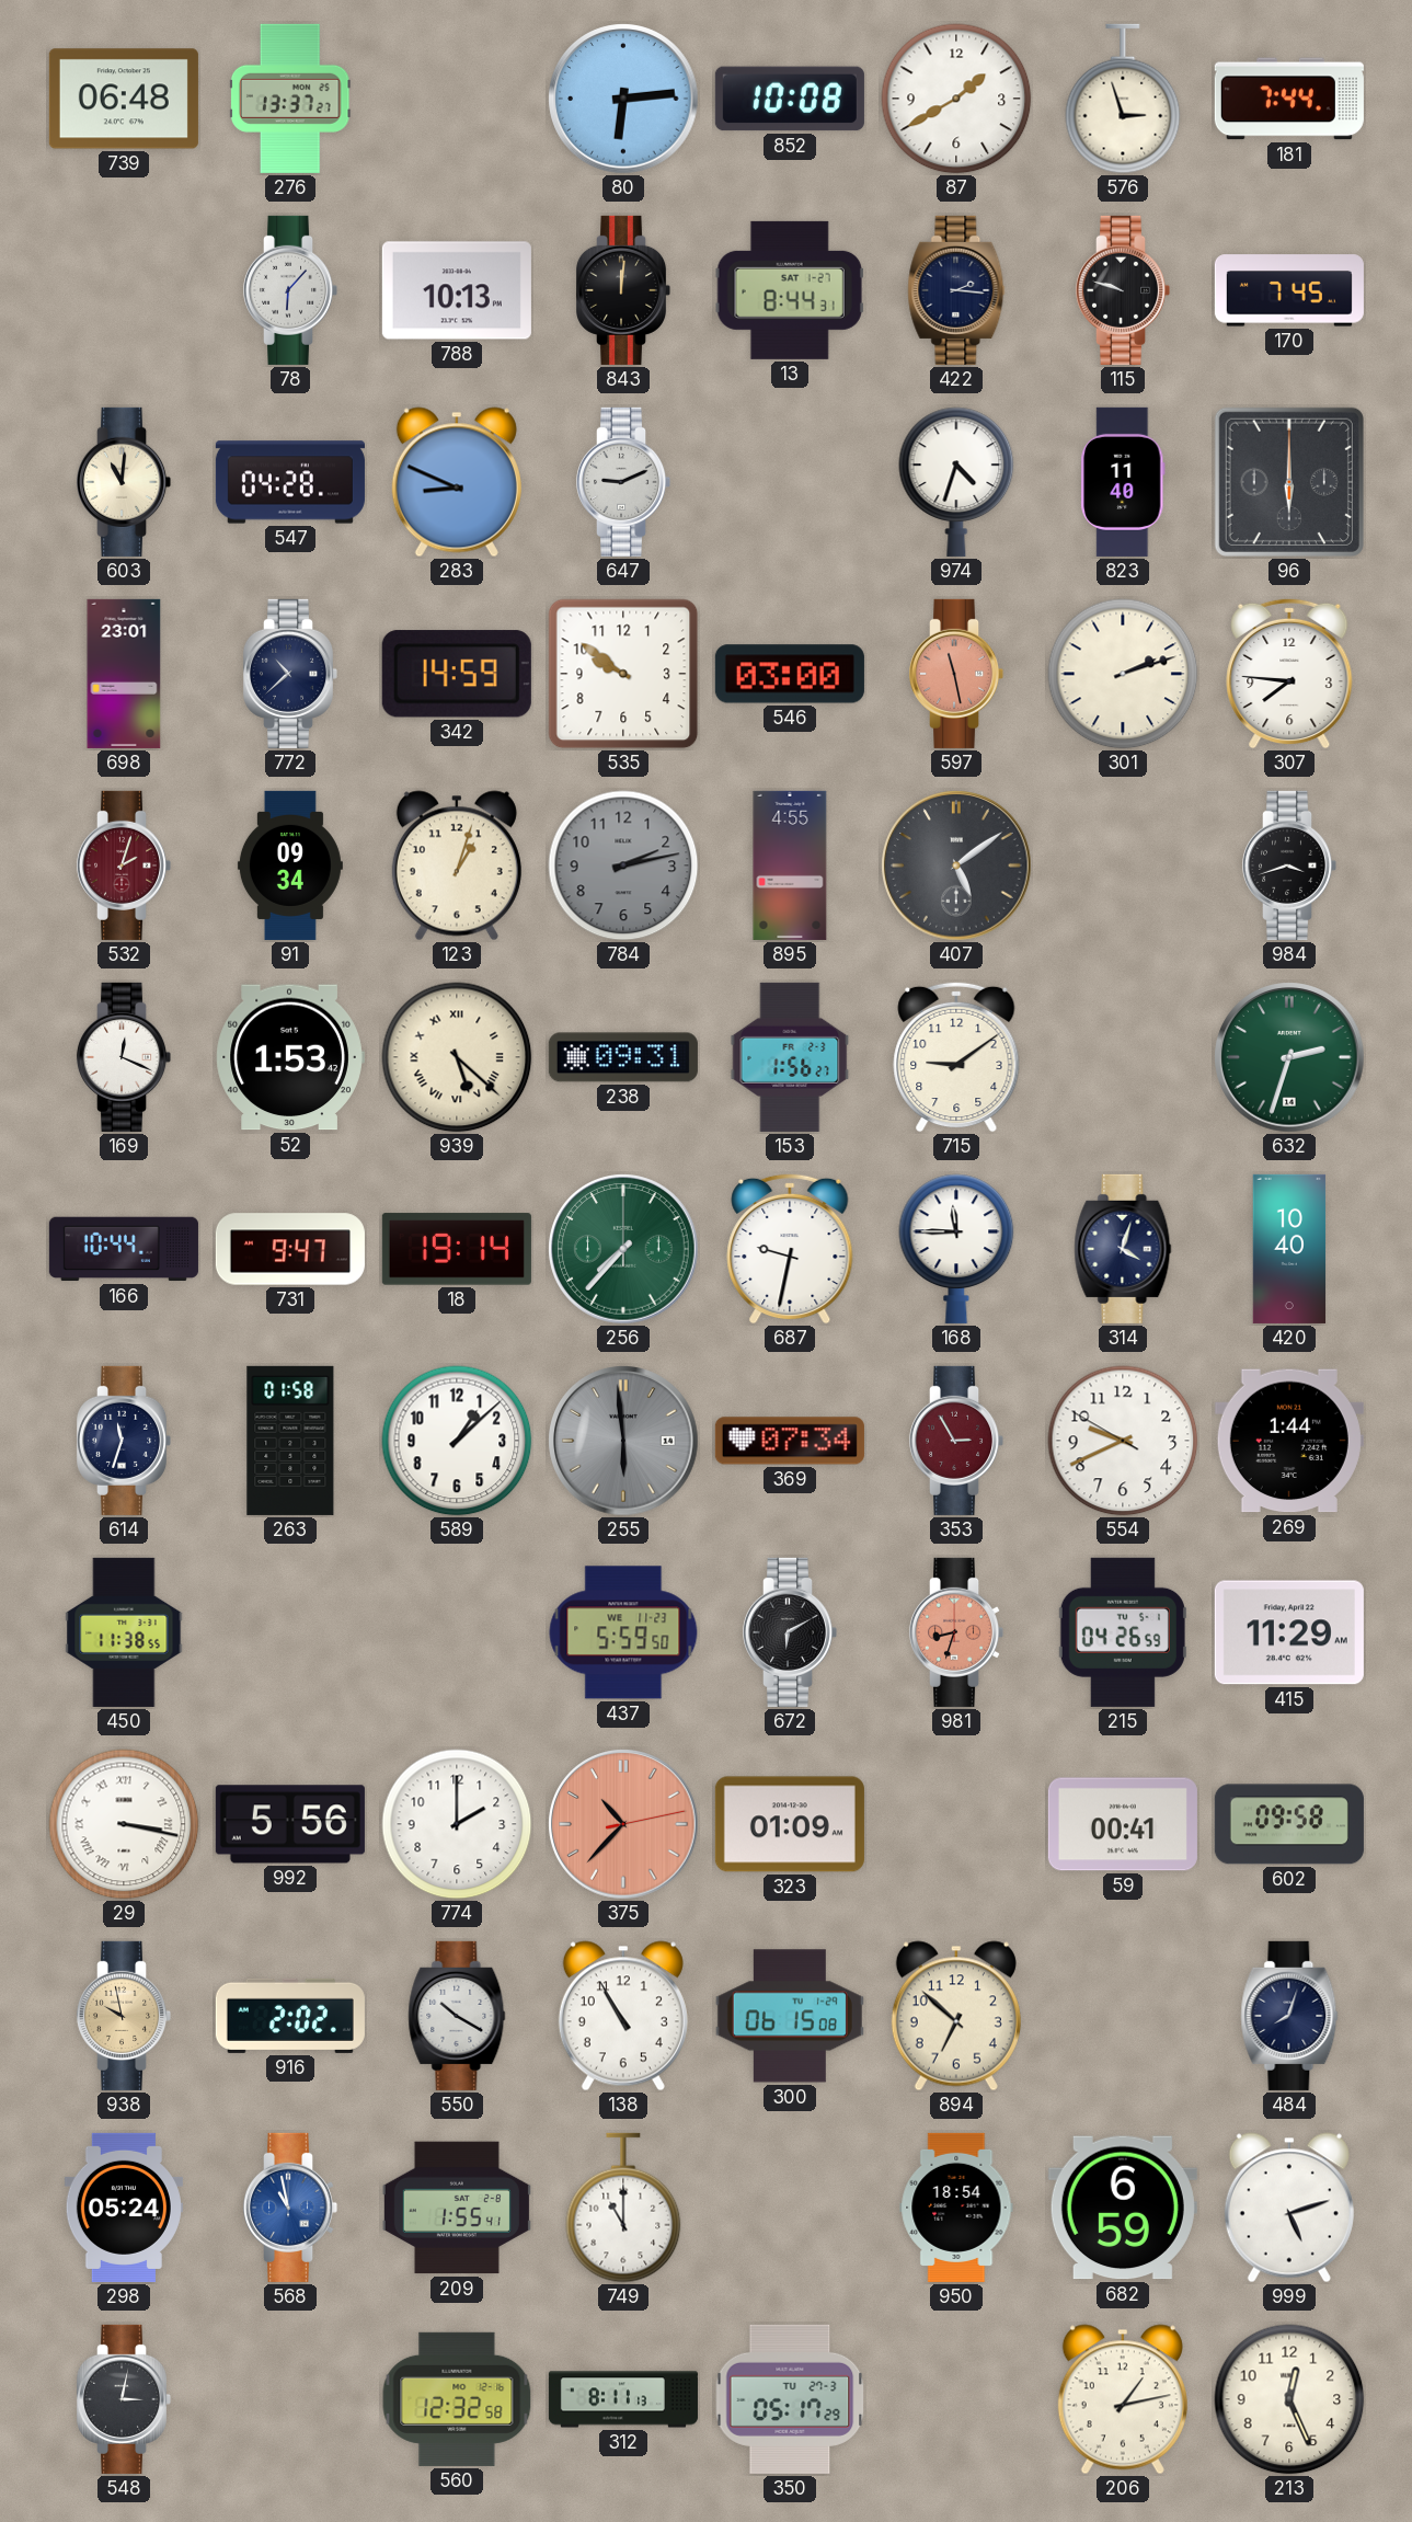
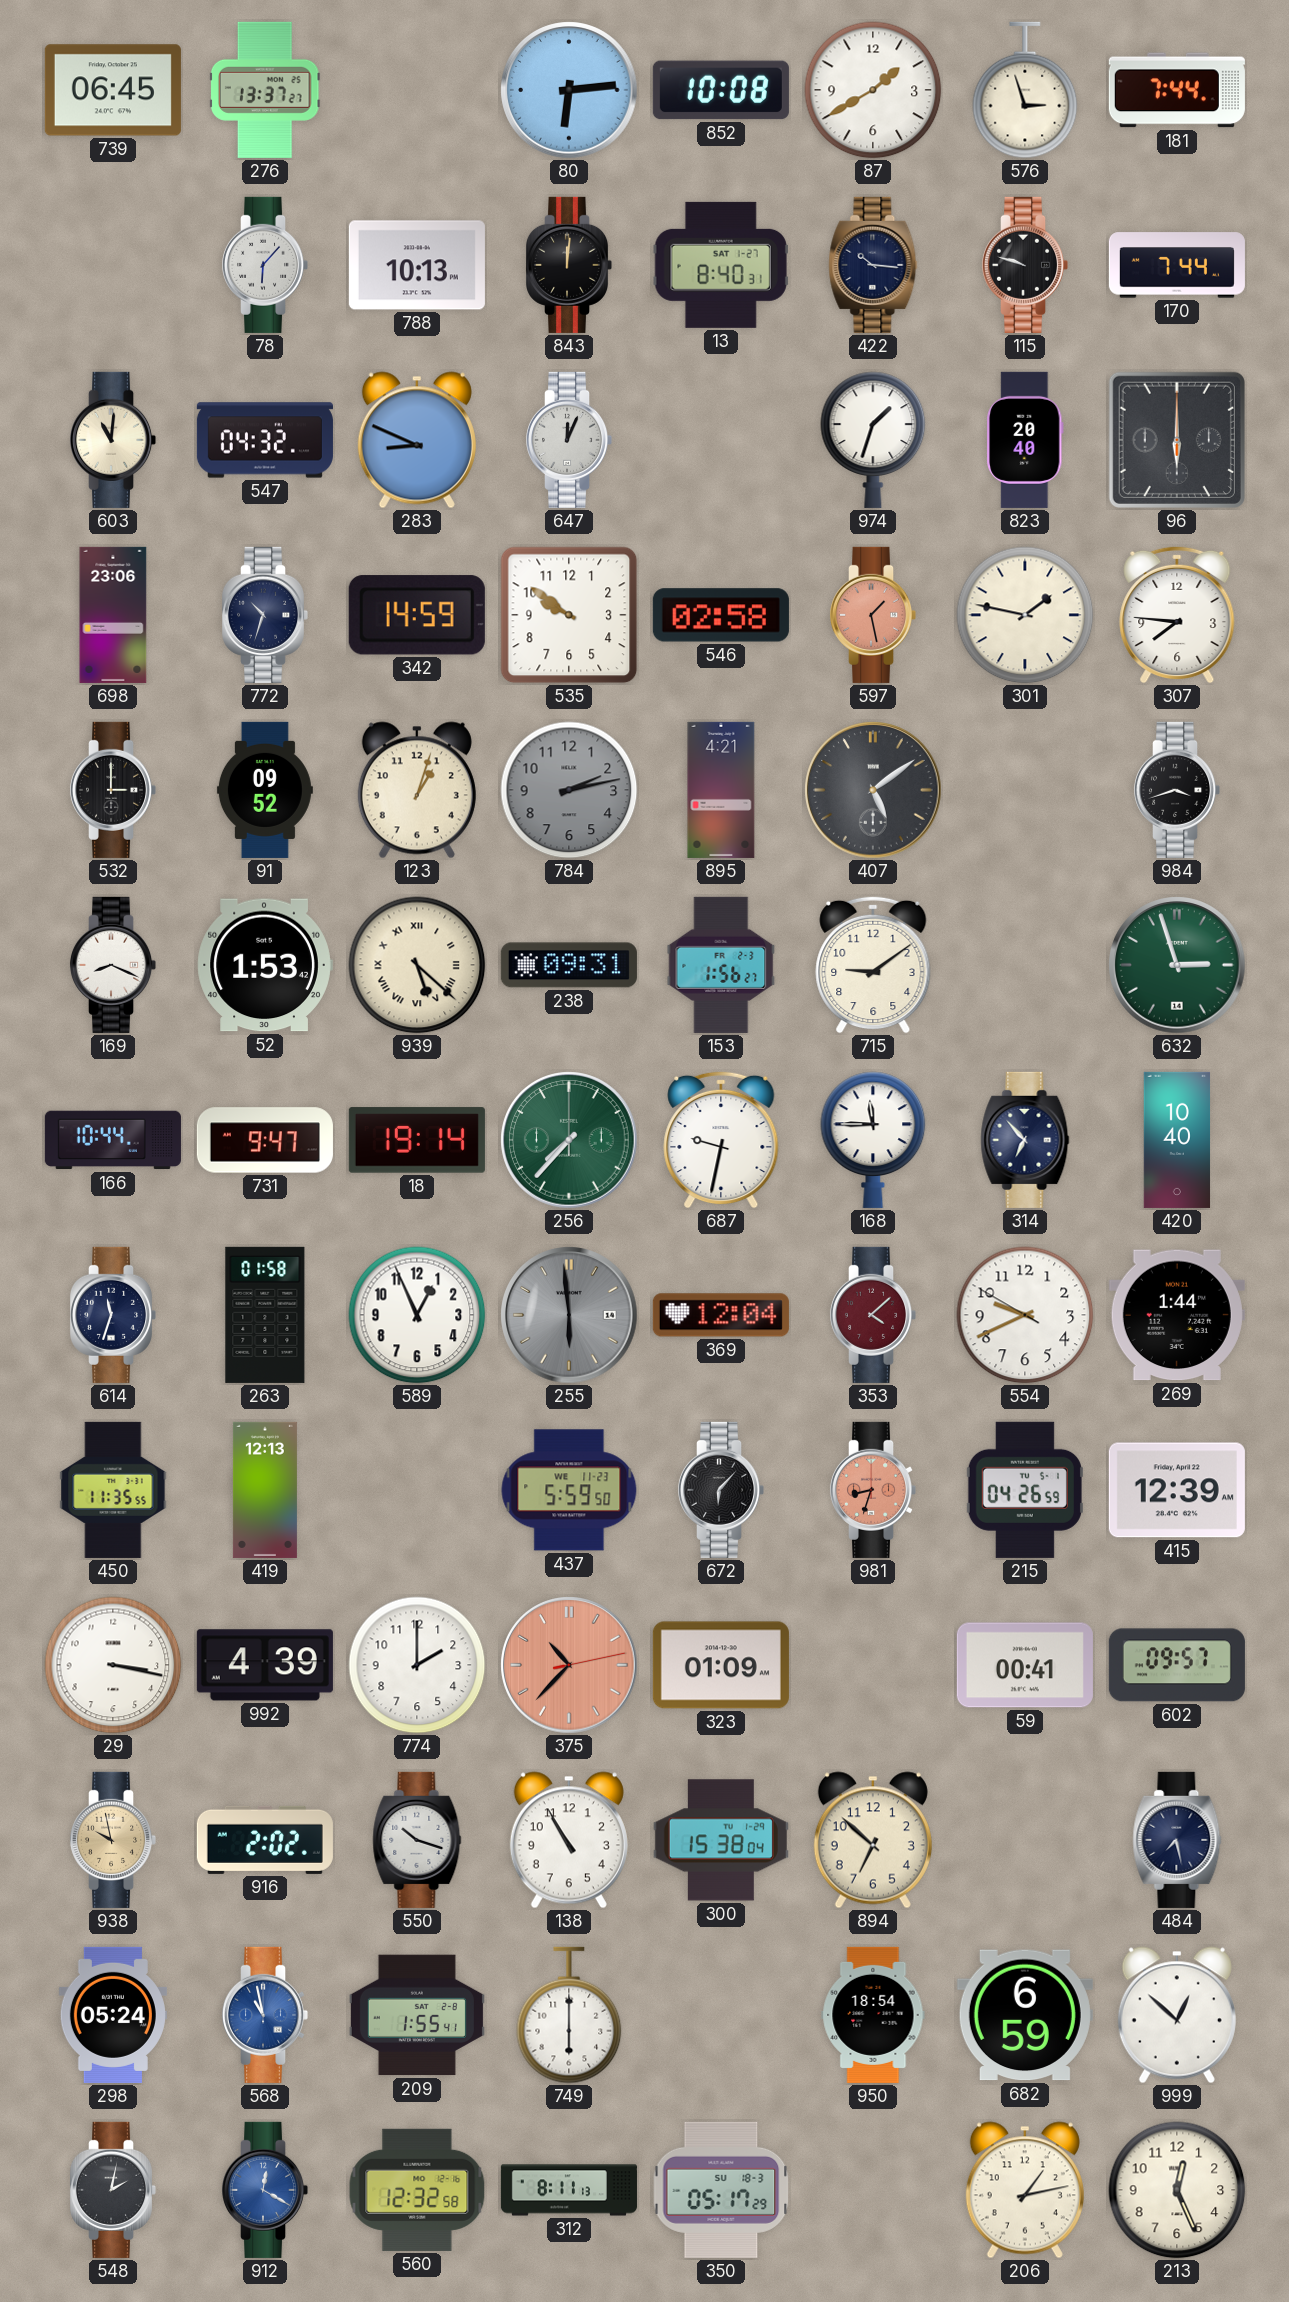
739: 06:48 -> 06:45 (113, 90)
13: 8:44 -> 8:40 (721, 265)
422: 2:16 -> 10:16 (873, 265)
170: 7:45 -> 7:44 (1177, 265)
547: 04:28 -> 04:32 (265, 440)
647: 9:11 -> 12:04 (569, 440)
974: 4:33 -> 1:33 (873, 440)
823: 11:40 -> 20:40 (1026, 440)
698: 23:01 -> 23:06 (113, 615)
772: 10:38 -> 10:33 (265, 615)
546: 03:00 -> 02:58 (721, 615)
597: 11:28 -> 1:28 (873, 615)
301: 2:12 -> 1:47 (1025, 615)
532: 2:03 -> 3:00 (113, 790)
532 dial: burgundy -> black (113, 790)
91: 09:34 -> 09:52 (265, 790)
895: 4:55 -> 4:21 (721, 790)
169: 12:19 -> 8:19 (113, 965)
632: 2:33 -> 2:57 (1177, 965)
314: 4:03 -> 6:53 (1025, 1140)
589: 1:08 -> 12:56 (417, 1315)
369: 07:34 -> 12:04 (721, 1315)
353: 2:55 -> 4:08 (873, 1315)
450: 11:38 -> 11:35 (113, 1490)
419: none -> 12:13 (265, 1490)
672: 6:10 -> 6:07 (721, 1490)
415: 11:29 -> 12:39 (1177, 1490)
29 numerals: Roman -> Arabic (113, 1665)
992: 5:56 -> 4:39 (265, 1665)
602: 09:58 -> 09:57 (1177, 1665)
550: 10:20 -> 10:18 (417, 1840)
300: 06:15 -> 15:38 (721, 1840)
484: 8:03 -> 7:28 (1177, 1840)
749: 11:00 -> 6:00 (569, 2015)
999: 5:12 -> 12:52 (1177, 2015)
548: 3:02 -> 2:02 (113, 2190)
912: none -> 12:20 (265, 2190)
350 date: TU 27-3 -> SU 18-3 (721, 2190)
